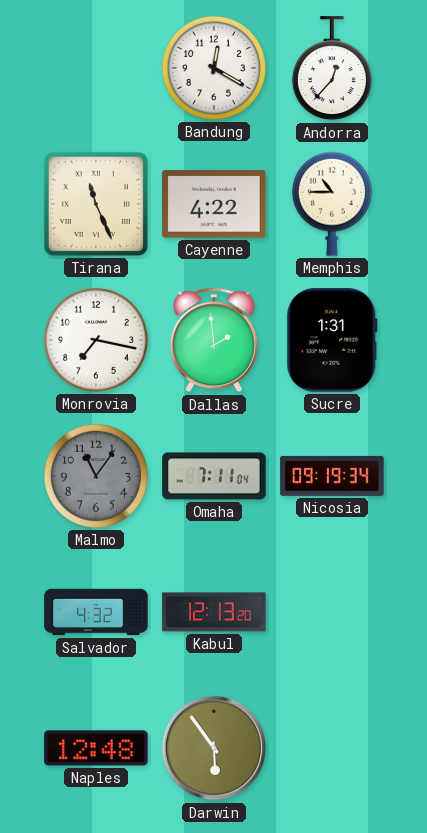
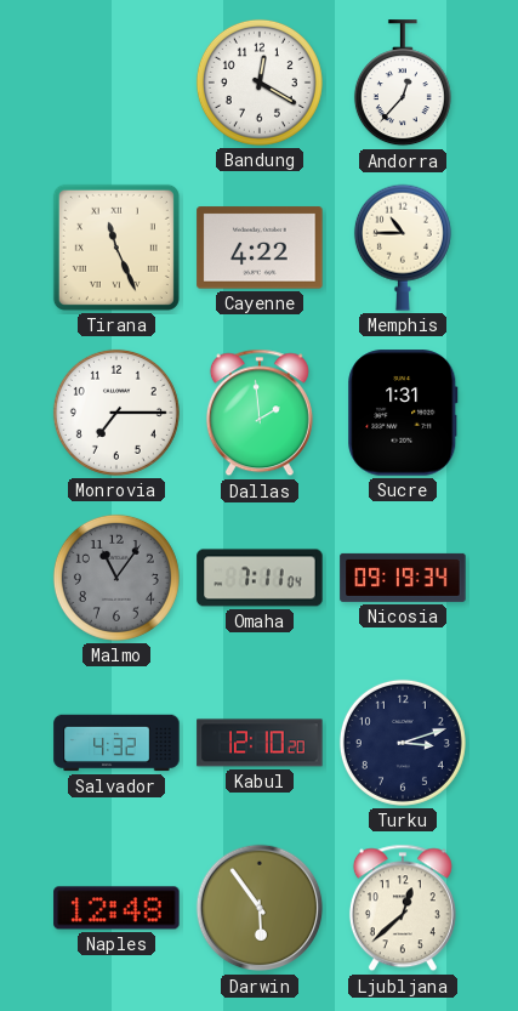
Monrovia: 7:17 -> 7:15 (116, 413)
Kabul: 12:13 -> 12:10 (260, 743)
Turku: none -> 3:12 (403, 743)
Ljubljana: none -> 12:38 (403, 908)
